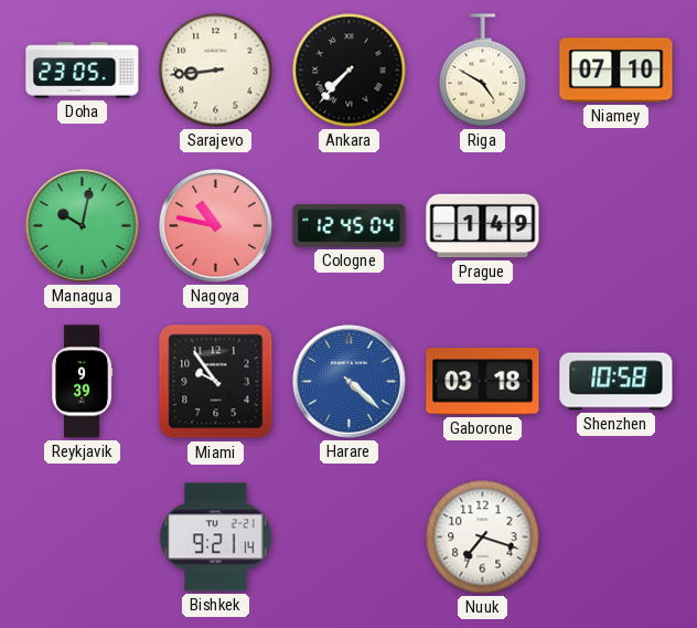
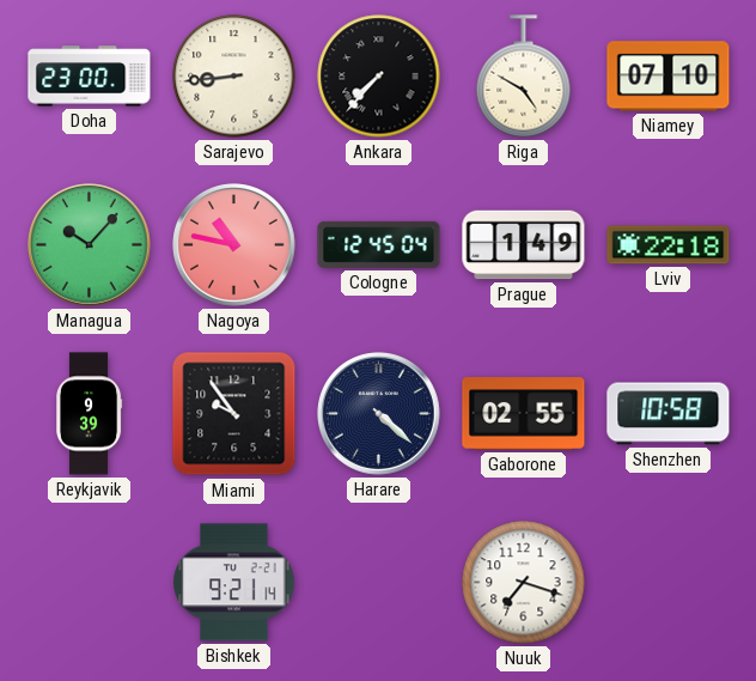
Doha: 23:05 -> 23:00 (90, 77)
Managua: 10:02 -> 10:07 (90, 245)
Lviv: none -> 22:18 (669, 245)
Harare dial: blue -> navy (379, 414)
Gaborone: 03:18 -> 02:55 (524, 414)
